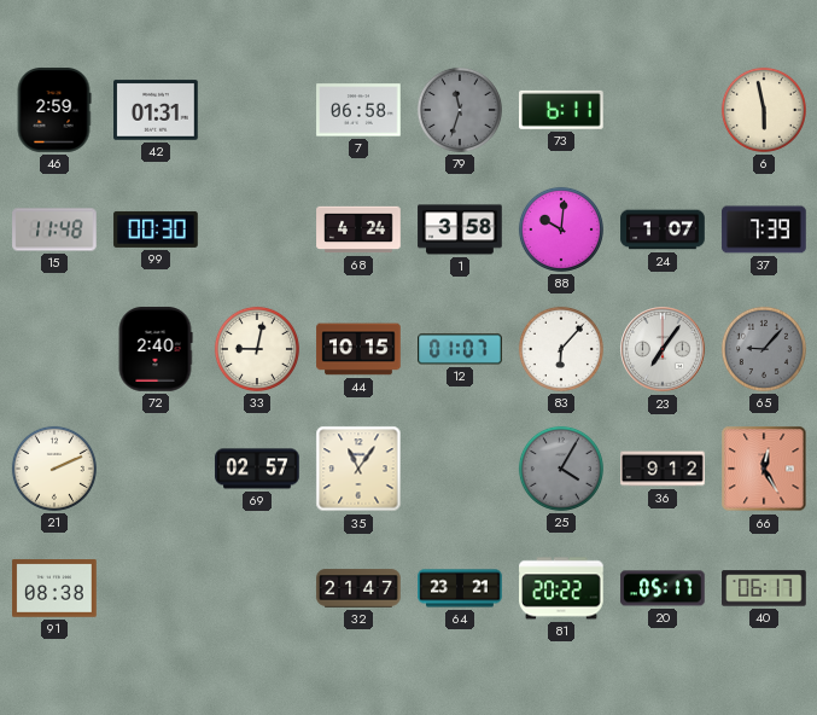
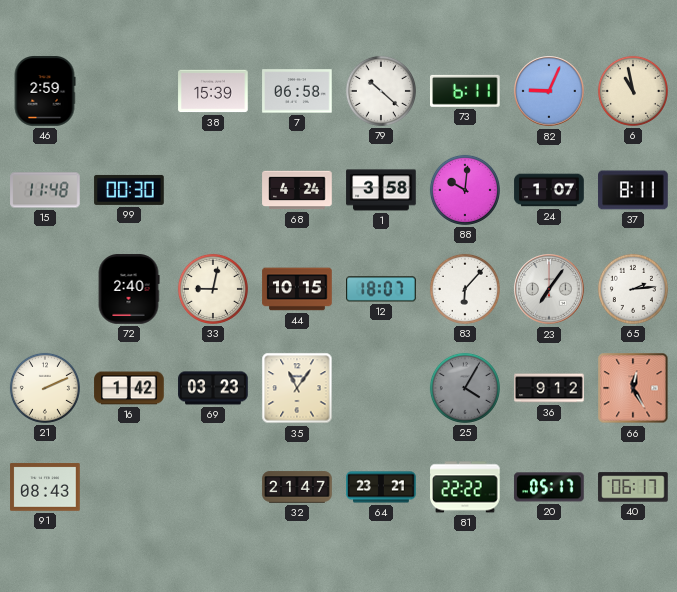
42: 01:31 -> none (156, 110)
38: none -> 15:39 (213, 91)
79: 11:33 -> 10:22 (381, 91)
79 dial: grey -> white (381, 91)
82: none -> 9:04 (549, 91)
6: 5:58 -> 10:58 (633, 91)
37: 7:39 -> 8:11 (633, 190)
12: 01:07 -> 18:07 (381, 289)
65: 9:07 -> 2:14 (633, 289)
65 dial: grey -> white (633, 289)
16: none -> 1:42 (129, 388)
69: 02:57 -> 03:23 (213, 388)
91: 08:38 -> 08:43 (45, 487)
81: 20:22 -> 22:22 (465, 487)
